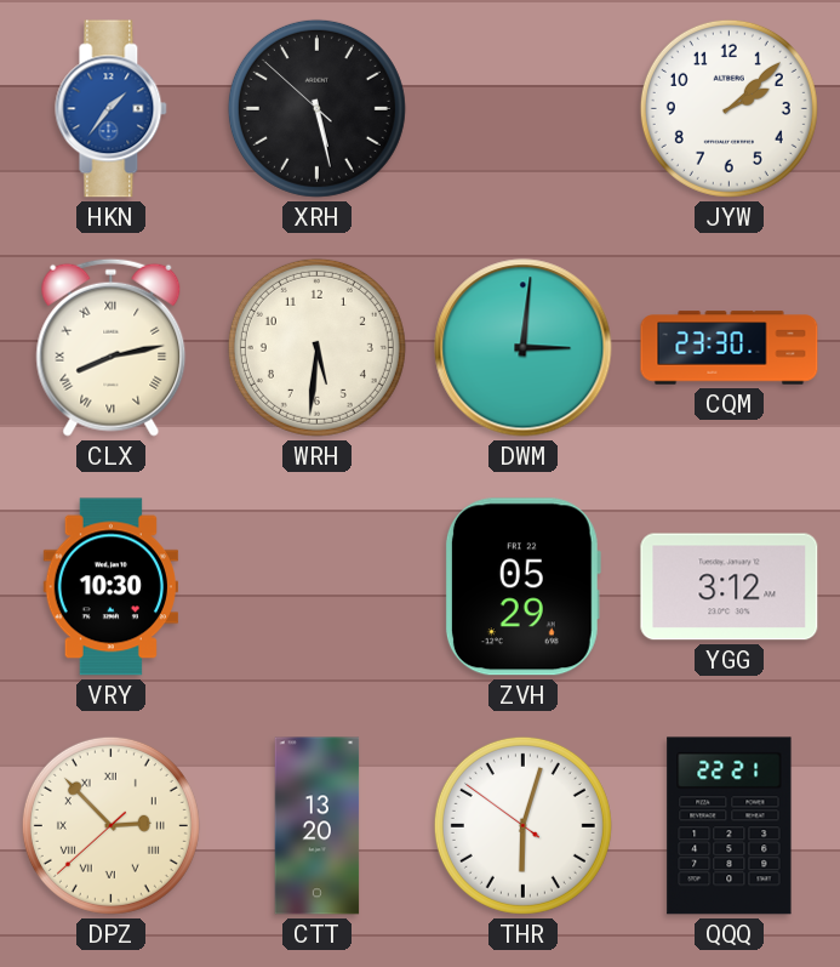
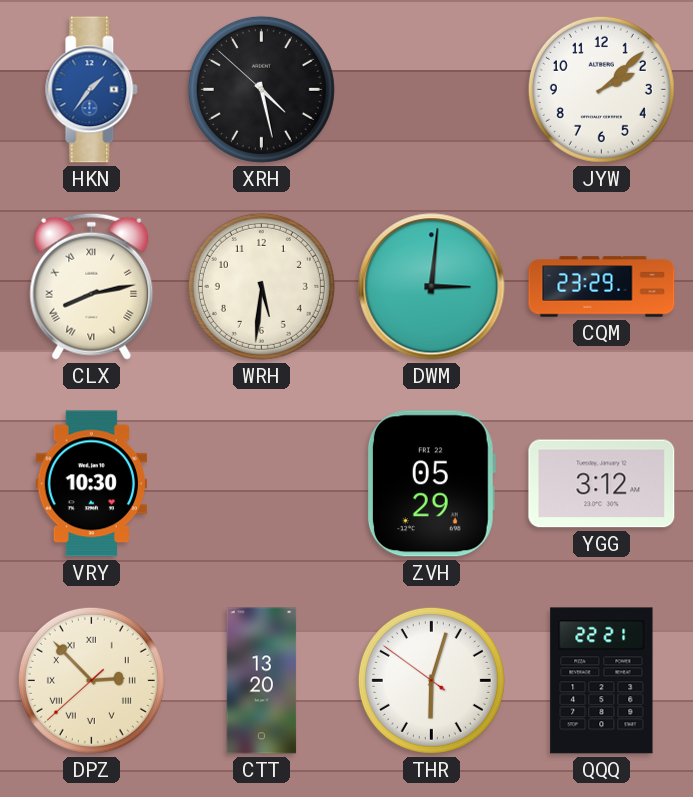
XRH: 5:27 -> 4:27 (261, 89)
CQM: 23:30 -> 23:29 (602, 287)
